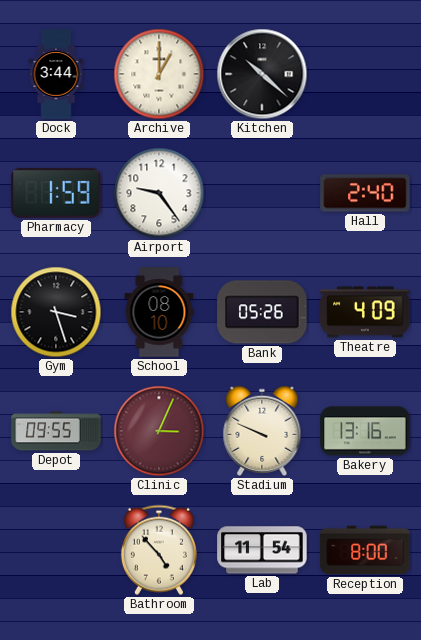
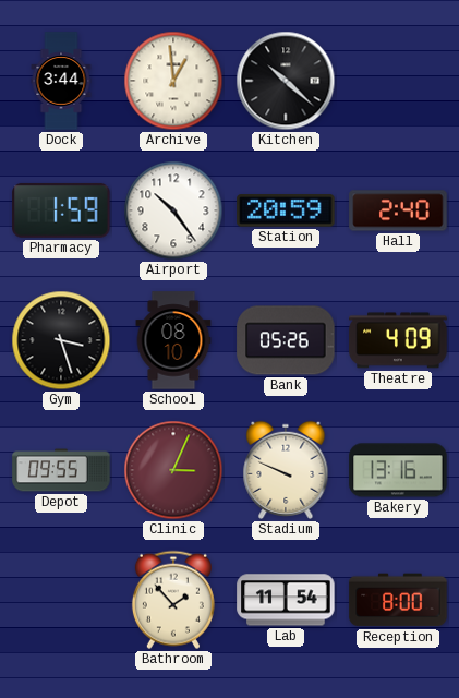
Archive: 1:00 -> 12:59 (173, 81)
Airport: 9:24 -> 10:24 (173, 210)
Station: none -> 20:59 (286, 210)
Bathroom: 4:53 -> 1:53 (173, 600)
